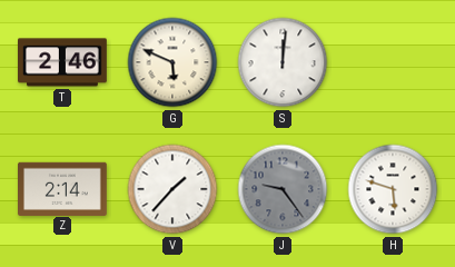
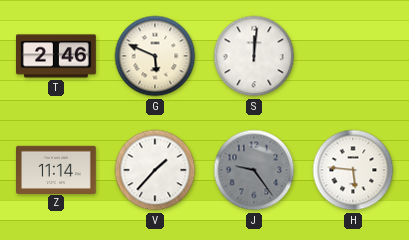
Z: 2:14 -> 11:14 (57, 169)
H: 5:48 -> 5:46 (353, 170)
